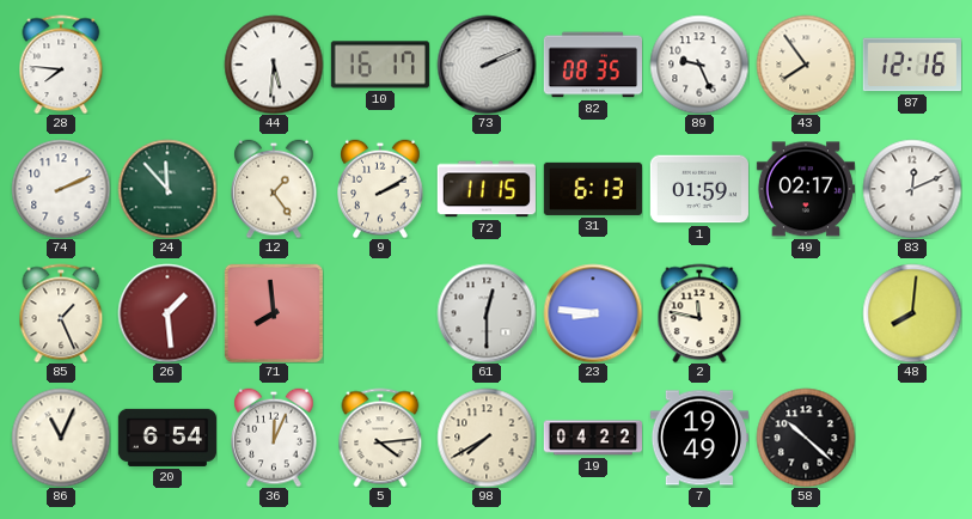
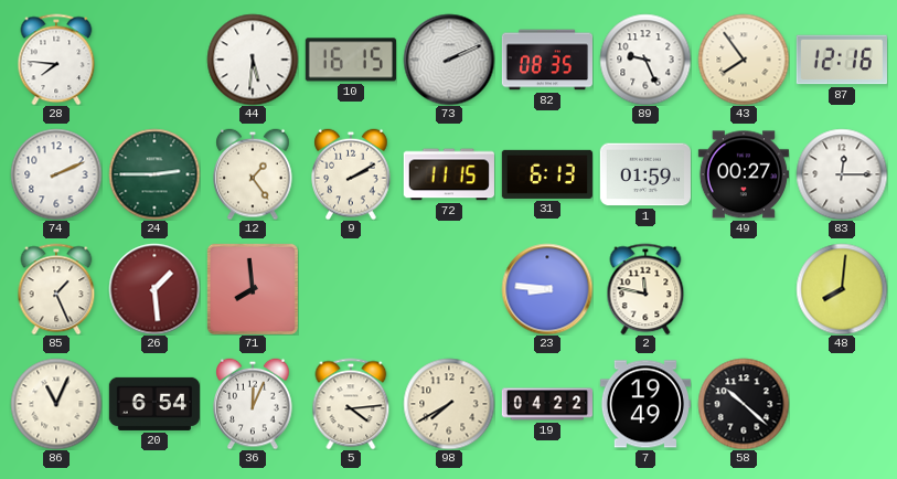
10: 16:17 -> 16:15 (351, 60)
24: 11:53 -> 2:45 (154, 174)
49: 02:17 -> 00:27 (744, 174)
83: 12:11 -> 12:15 (842, 174)
61: 12:30 -> none (487, 313)
